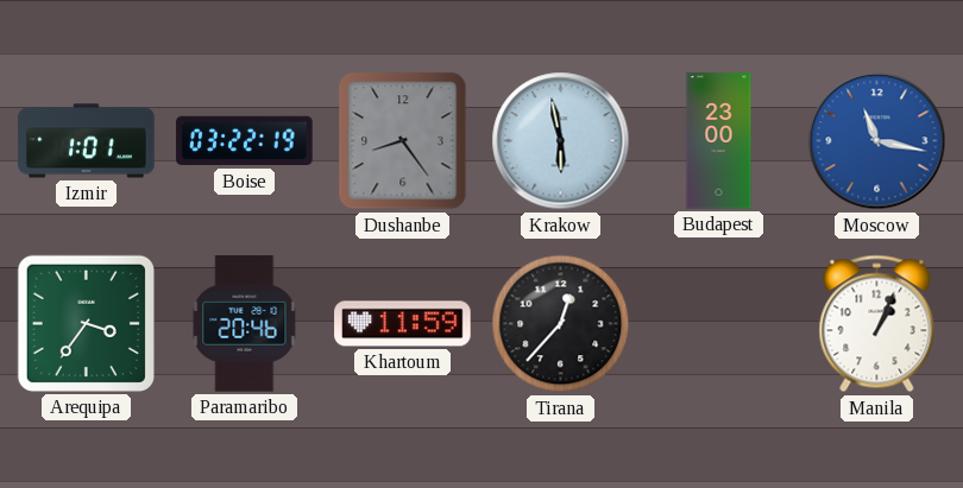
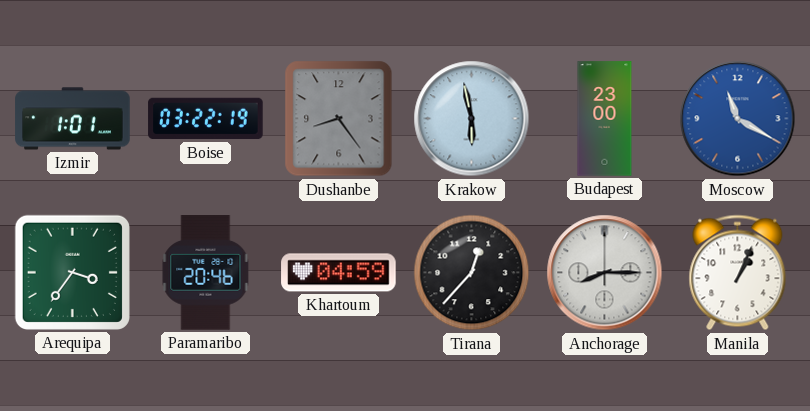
Moscow: 11:17 -> 11:20 (738, 119)
Khartoum: 11:59 -> 04:59 (339, 273)
Anchorage: none -> 8:15 (605, 273)
